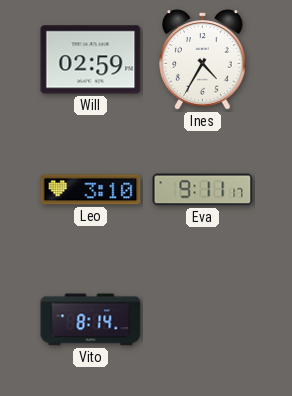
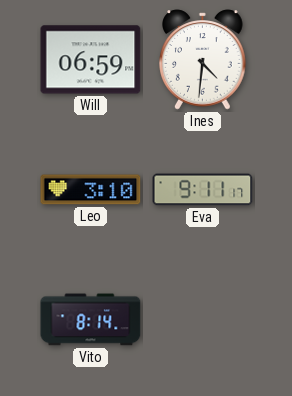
Will: 02:59 -> 06:59 (91, 60)
Ines: 4:35 -> 4:31 (203, 60)
